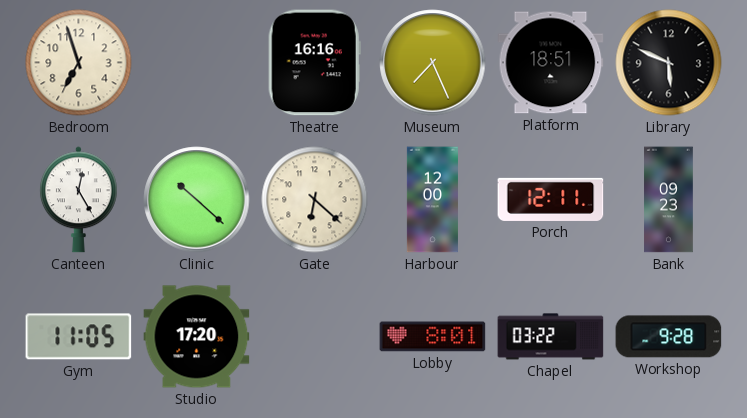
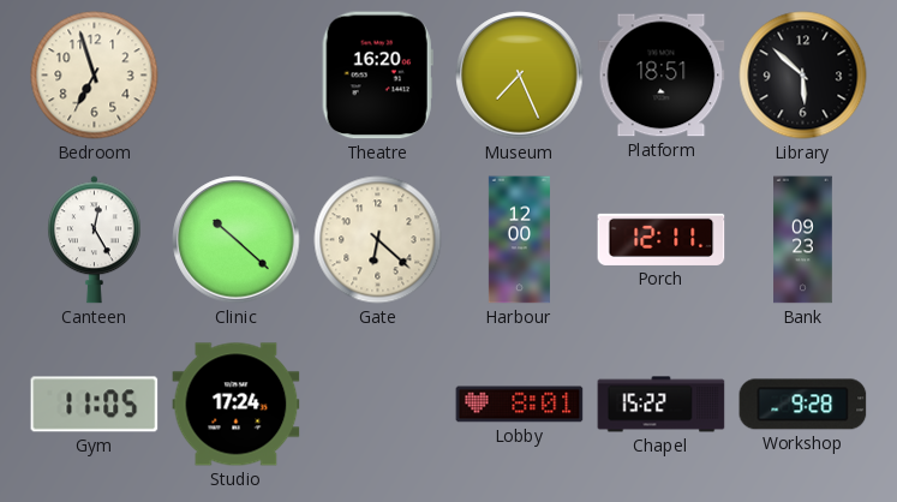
Theatre: 16:16 -> 16:20 (377, 76)
Library: 5:49 -> 5:52 (803, 76)
Studio: 17:20 -> 17:24 (237, 405)
Chapel: 03:22 -> 15:22 (662, 405)
